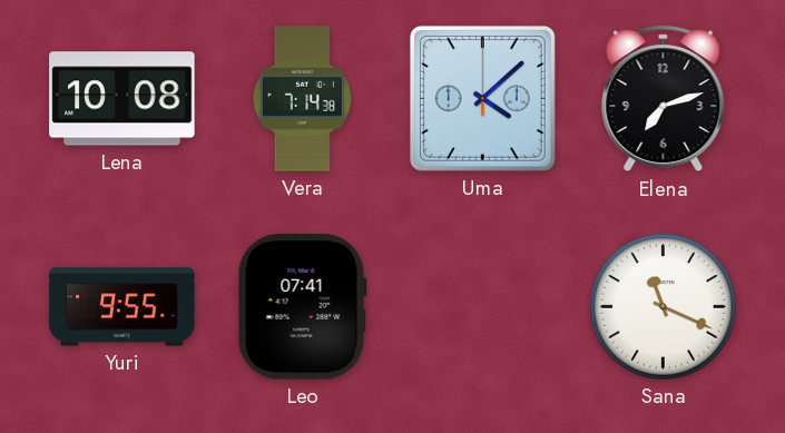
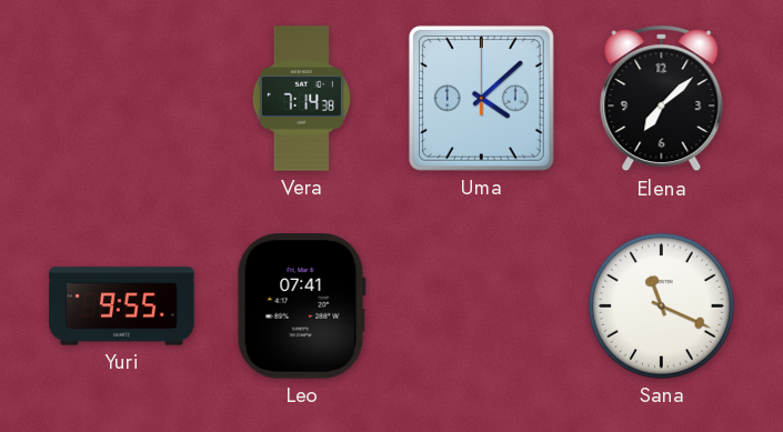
Lena: 10:08 -> none (122, 99)
Elena: 7:12 -> 7:08 (662, 100)
